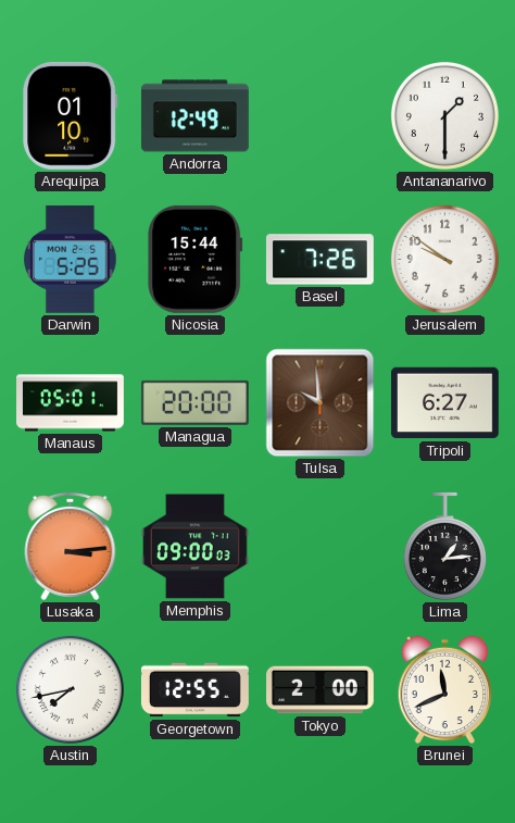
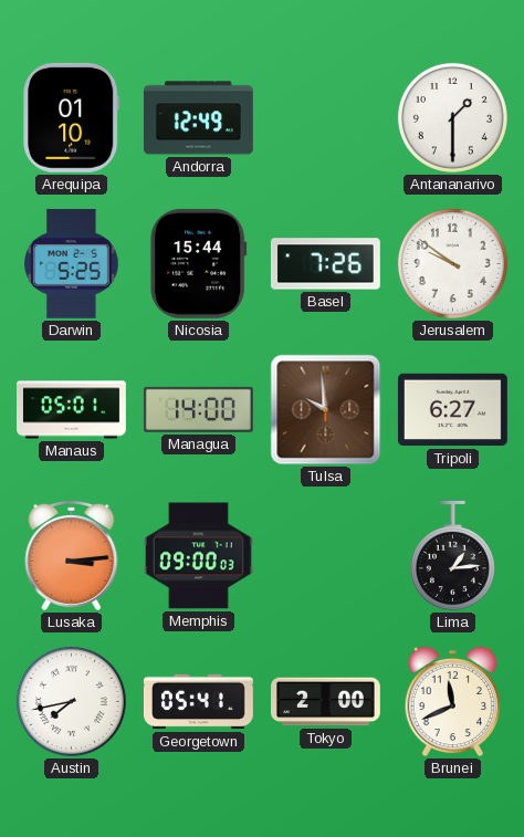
Managua: 20:00 -> 14:00 (198, 409)
Georgetown: 12:55 -> 05:41 (199, 702)
